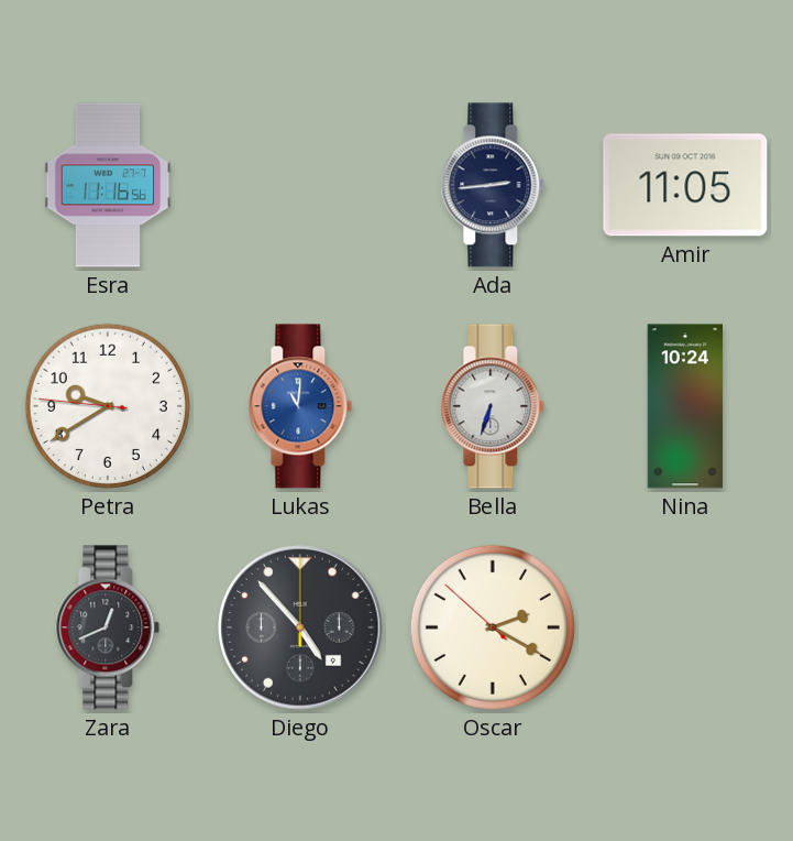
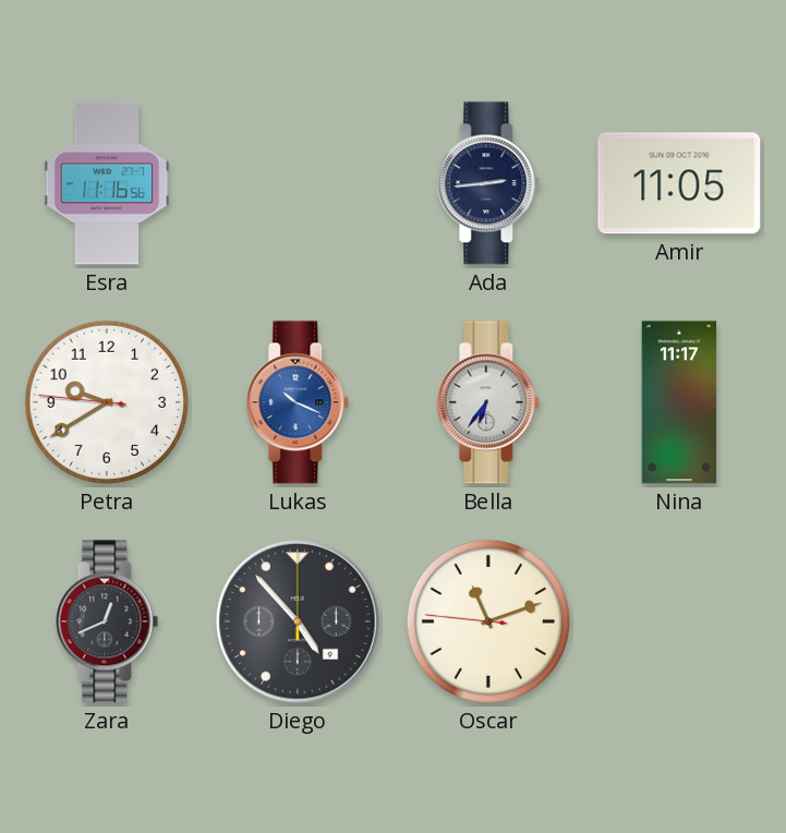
Lukas: 11:01 -> 10:19 (298, 402)
Bella: 6:33 -> 6:36 (488, 402)
Nina: 10:24 -> 11:17 (679, 402)
Oscar: 2:19 -> 11:11 (488, 621)
